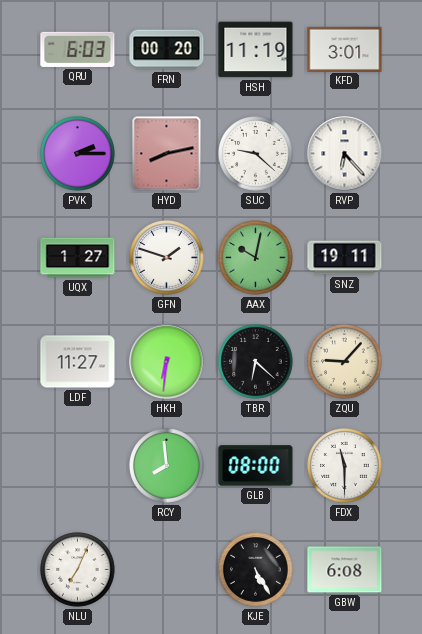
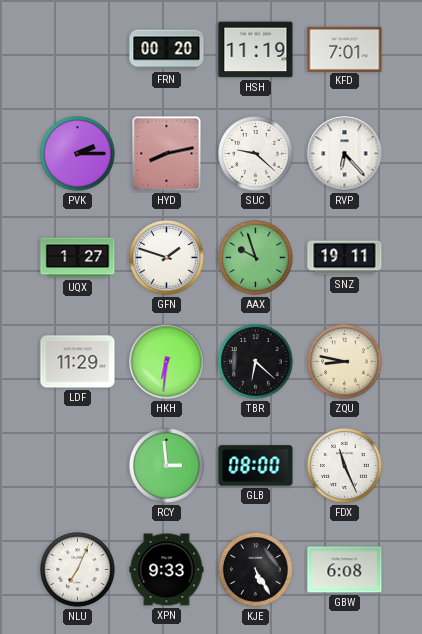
QRU: 6:03 -> none (78, 49)
KFD: 3:01 -> 7:01 (345, 49)
AAX: 10:02 -> 9:57 (256, 258)
LDF: 11:27 -> 11:29 (78, 362)
ZQU: 9:07 -> 8:47 (345, 362)
RCY: 7:59 -> 2:59 (167, 466)
FDX: 11:30 -> 11:26 (345, 466)
XPN: none -> 9:33 (167, 570)
